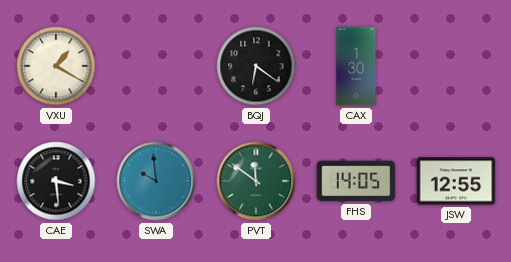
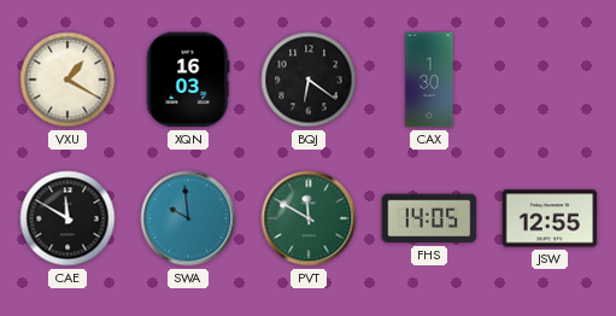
XQN: none -> 16:03 (188, 80)
CAE: 3:29 -> 11:50 (68, 218)
PVT: 11:51 -> 11:50 (309, 218)
